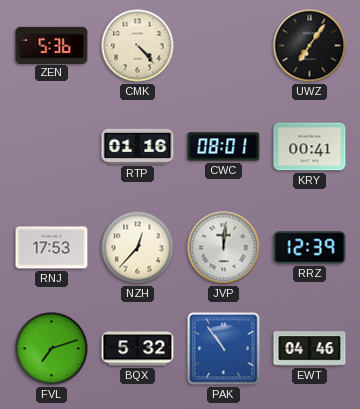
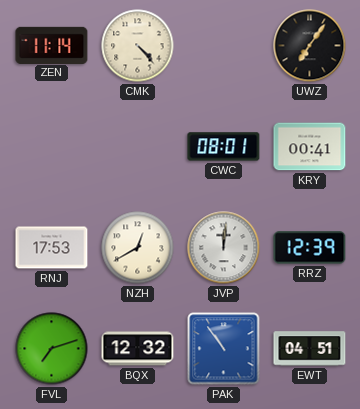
ZEN: 5:36 -> 11:14 (52, 45)
RTP: 01:16 -> none (138, 146)
NZH: 12:37 -> 12:40 (138, 248)
BQX: 5:32 -> 12:32 (138, 349)
EWT: 04:46 -> 04:51 (310, 349)
